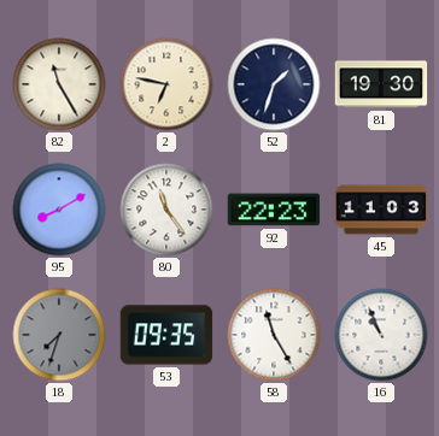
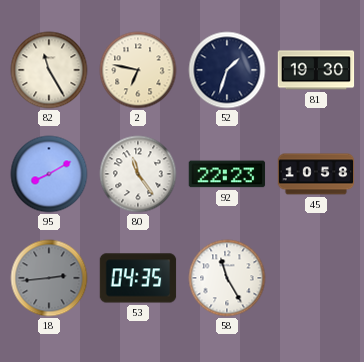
45: 11:03 -> 10:58 (316, 174)
18: 7:33 -> 2:44 (49, 278)
53: 09:35 -> 04:35 (138, 278)
16: 10:56 -> none (381, 335)
